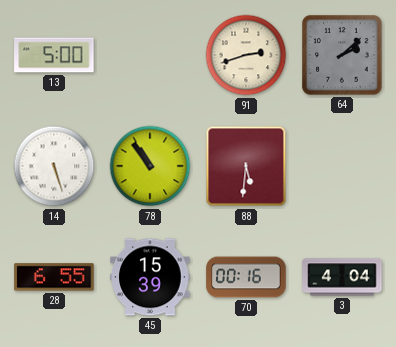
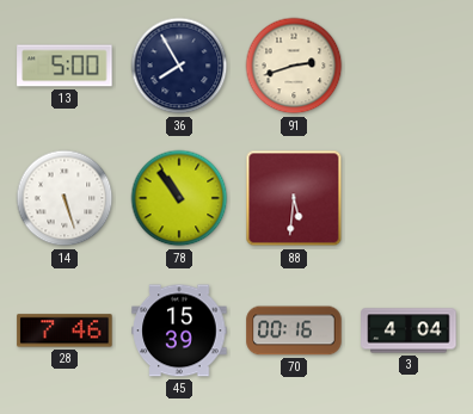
36: none -> 7:55 (179, 66)
64: 2:08 -> none (342, 55)
28: 6:55 -> 7:46 (64, 330)
